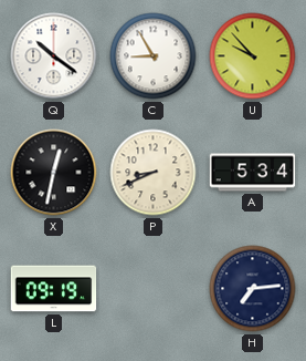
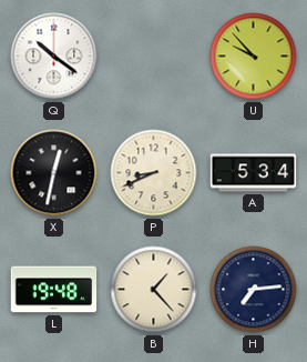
C: 8:55 -> none (154, 56)
L: 09:19 -> 19:48 (54, 290)
B: none -> 1:23 (154, 290)
